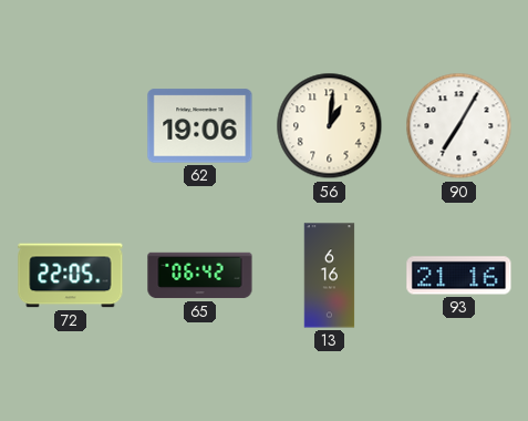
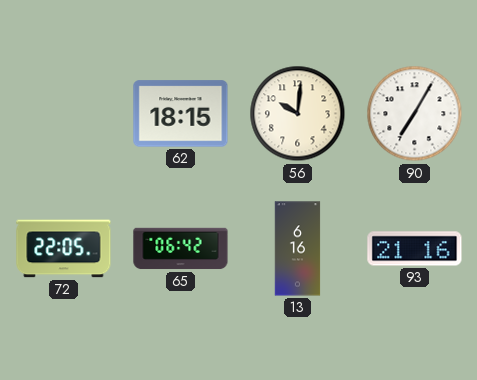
62: 19:06 -> 18:15 (181, 114)
56: 1:01 -> 10:01 (298, 114)
